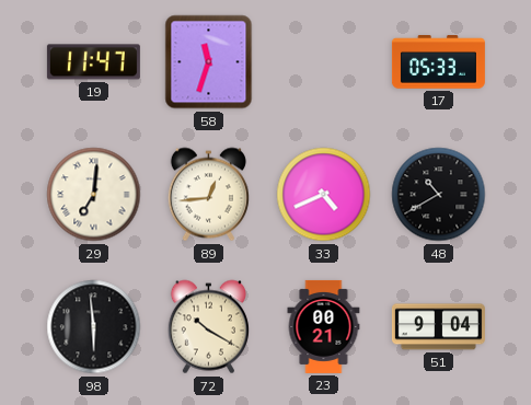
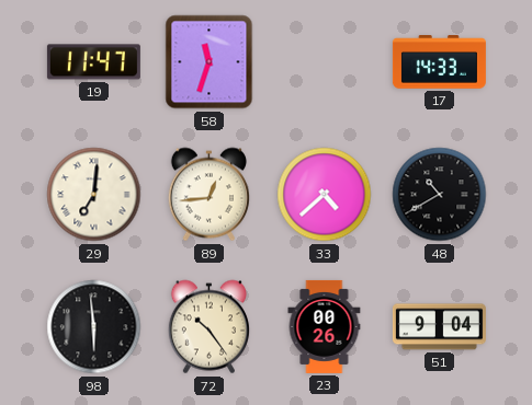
17: 05:33 -> 14:33 (439, 62)
33: 4:41 -> 4:38 (325, 195)
72: 10:20 -> 10:24 (208, 327)
23: 00:21 -> 00:26 (325, 326)
